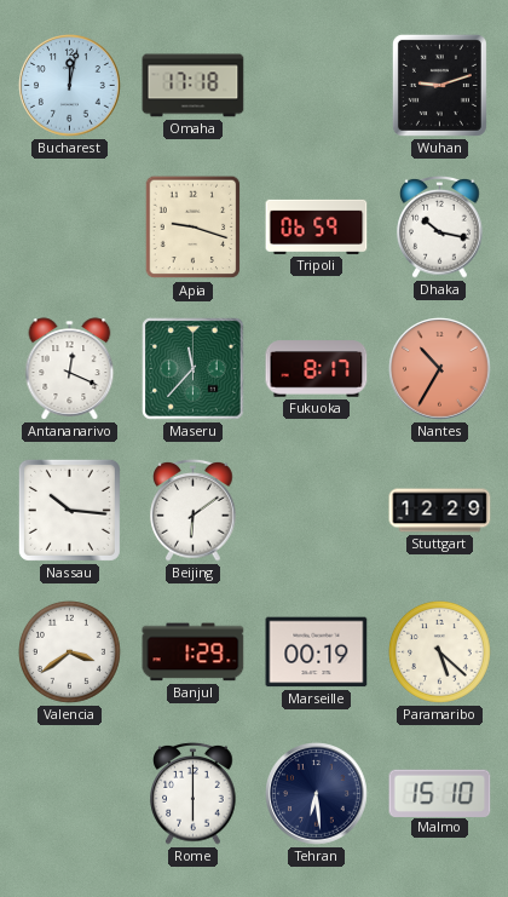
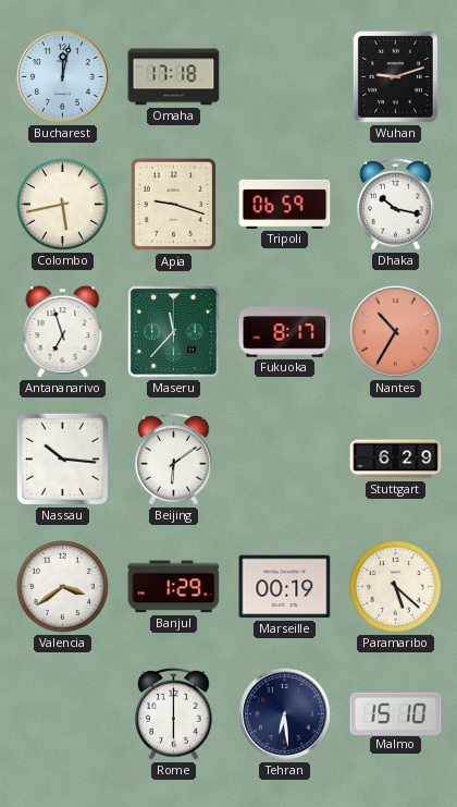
Colombo: none -> 5:43 (62, 204)
Antananarivo: 12:19 -> 6:57 (63, 332)
Stuttgart: 12:29 -> 6:29 (396, 460)
